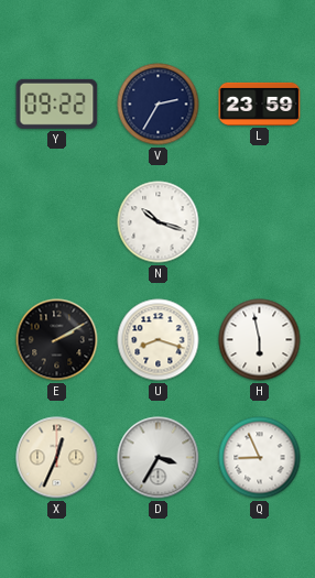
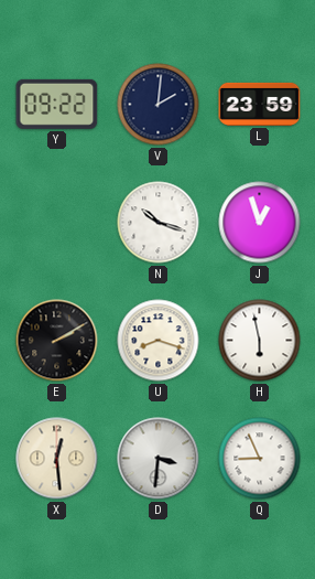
V: 2:35 -> 2:01 (159, 105)
J: none -> 12:57 (260, 223)
X: 12:34 -> 12:29 (57, 459)
D: 3:35 -> 3:31 (159, 459)
